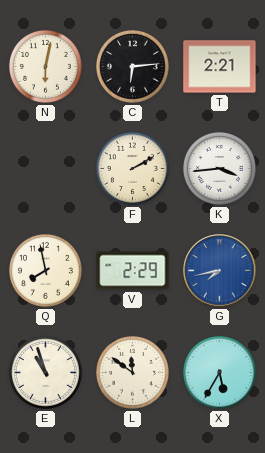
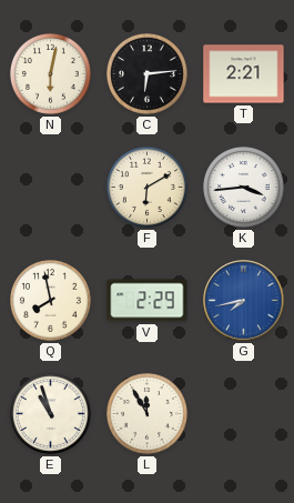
F: 2:10 -> 6:10 (146, 187)
L: 11:51 -> 11:55 (146, 413)
X: 5:35 -> none (219, 372)
